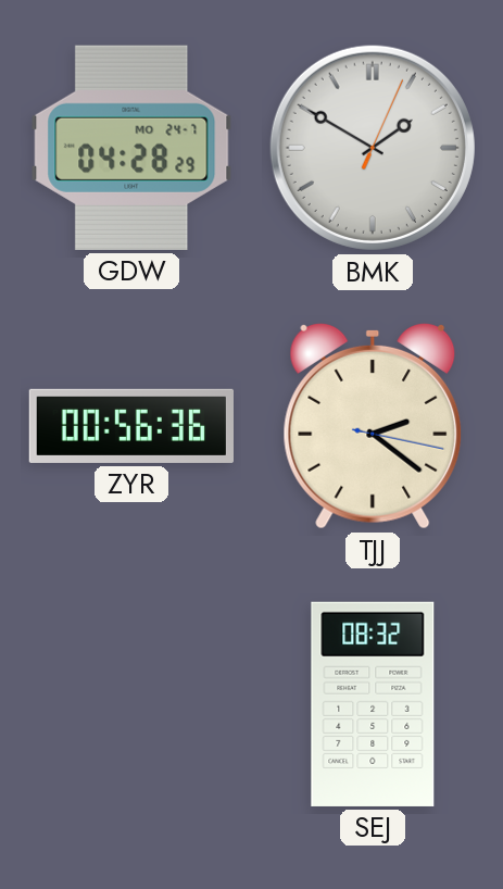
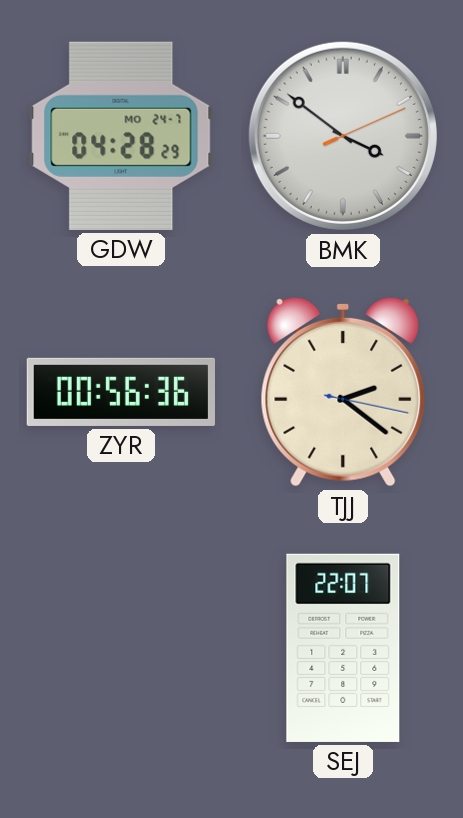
BMK: 1:50 -> 3:51 (343, 136)
SEJ: 08:32 -> 22:07 (343, 648)
